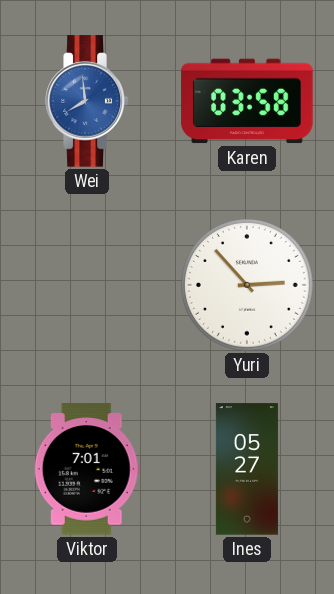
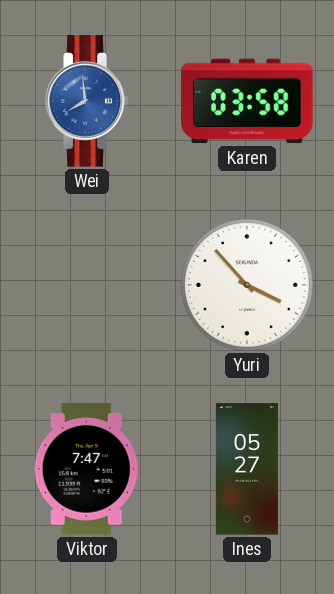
Yuri: 2:53 -> 3:53 (247, 285)
Viktor: 7:01 -> 7:47 (87, 469)
